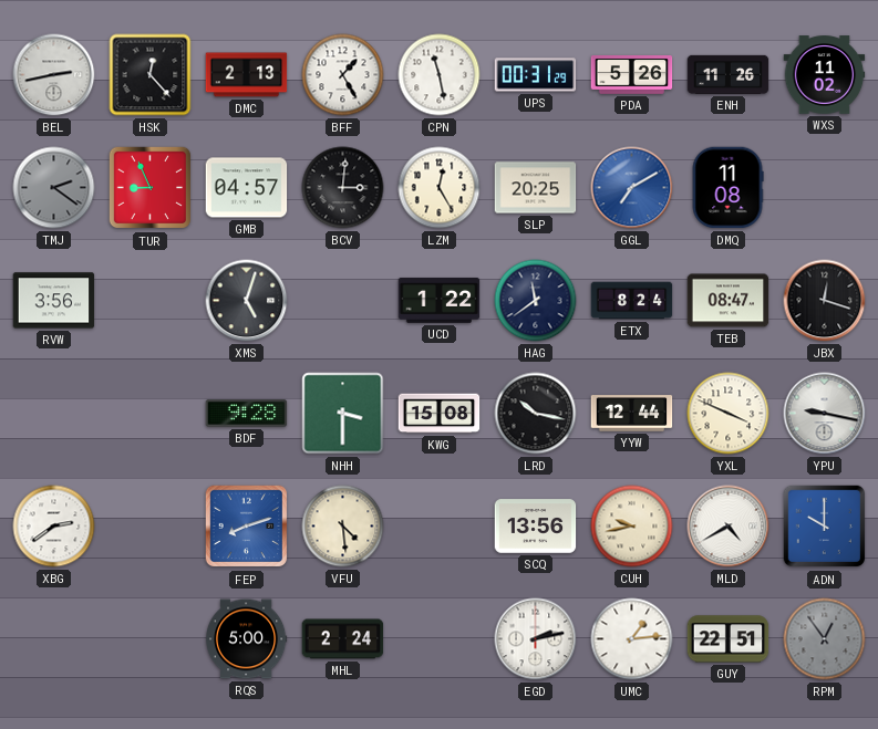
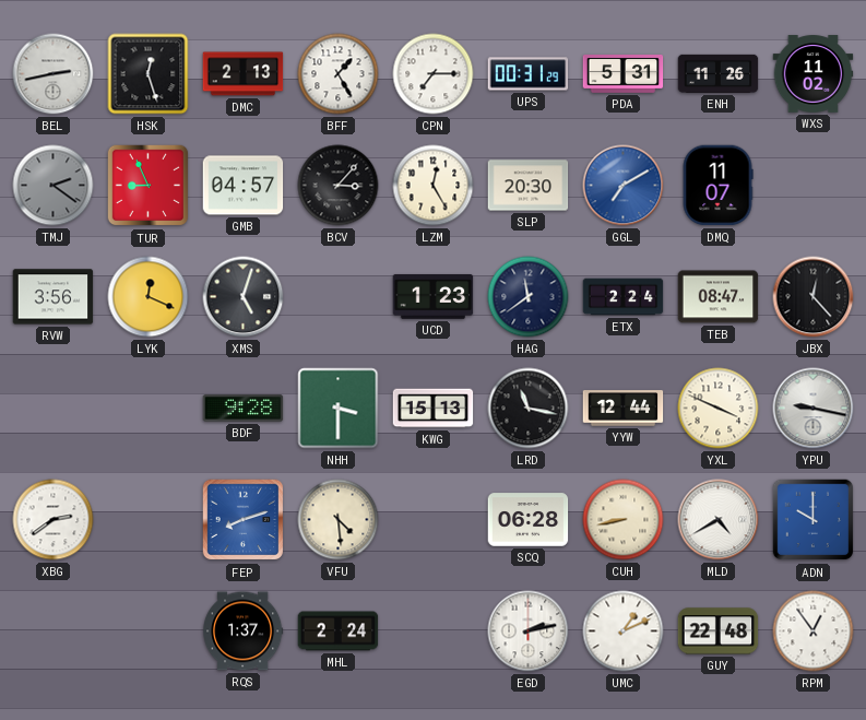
HSK: 12:23 -> 12:27 (149, 74)
CPN: 11:28 -> 7:15 (434, 74)
PDA: 5:26 -> 5:31 (624, 74)
BCV: 3:01 -> 3:07 (339, 186)
SLP: 20:25 -> 20:30 (529, 186)
DMQ: 11:08 -> 11:07 (717, 186)
LYK: none -> 12:19 (149, 297)
UCD: 1:22 -> 1:23 (434, 296)
ETX: 8:24 -> 2:24 (624, 297)
JBX: 12:18 -> 12:23 (814, 297)
KWG: 15:08 -> 15:13 (434, 409)
LRD: 10:17 -> 11:17 (529, 409)
SCQ: 13:56 -> 06:28 (529, 520)
CUH: 9:43 -> 8:43 (624, 520)
RQS: 5:00 -> 1:37 (244, 632)
UMC: 1:14 -> 1:11 (624, 632)
GUY: 22:51 -> 22:48 (719, 632)
RPM dial: grey -> white (814, 632)
